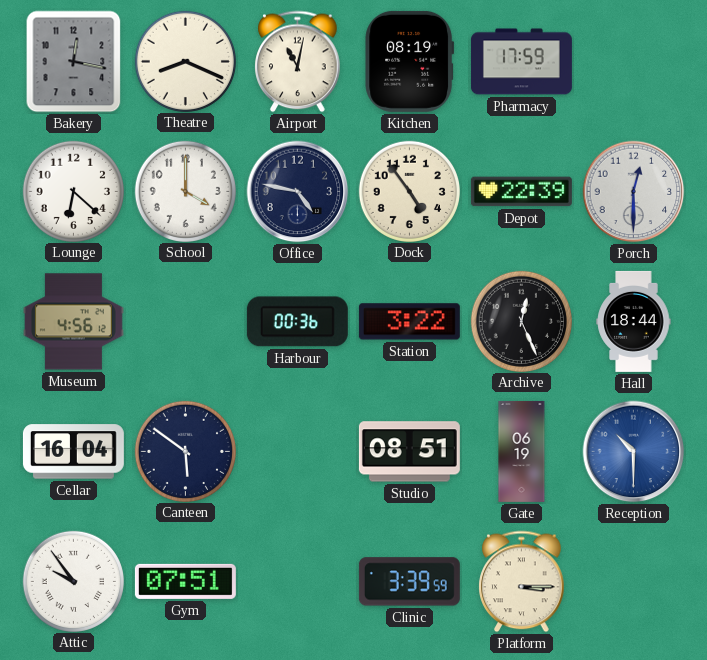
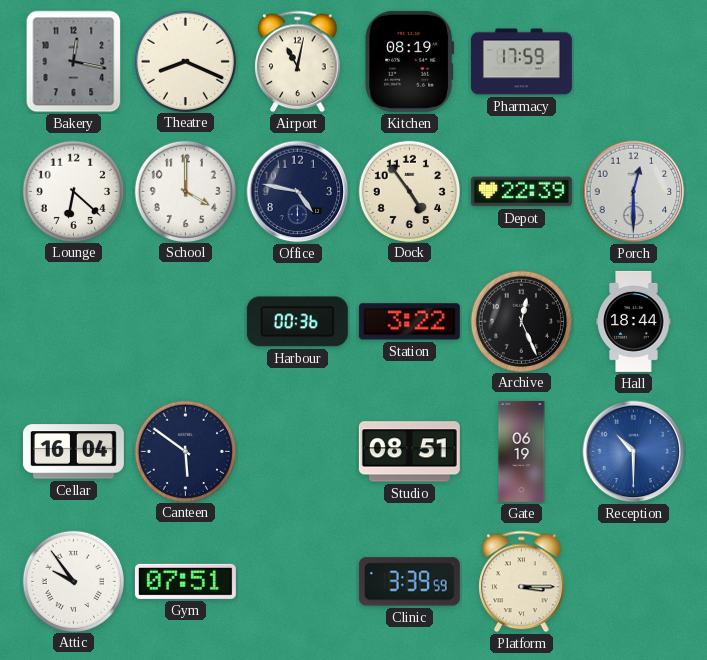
Museum: 4:56 -> none (73, 322)
